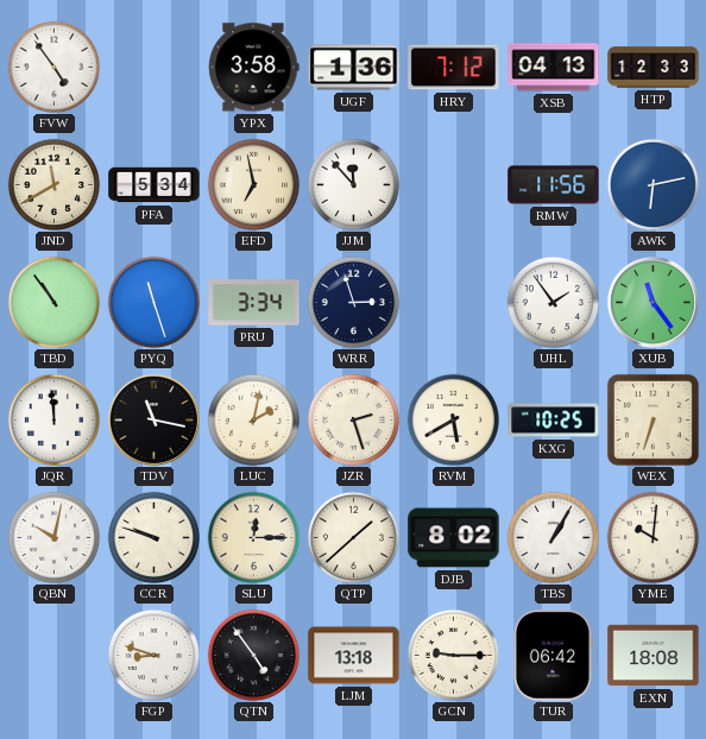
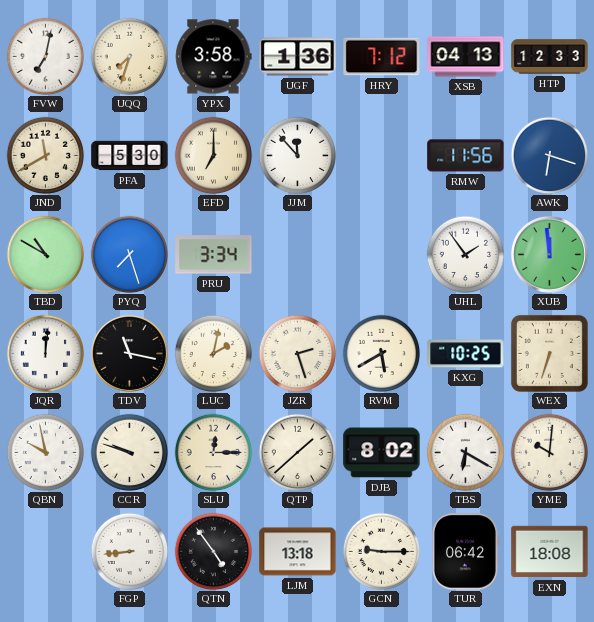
FVW: 4:54 -> 7:02 (45, 56)
UQQ: none -> 7:33 (129, 56)
PFA: 5:34 -> 5:30 (130, 156)
EFD: 6:58 -> 7:00 (213, 155)
AWK: 6:13 -> 6:18 (549, 155)
TBD: 10:54 -> 10:50 (45, 254)
PYQ: 11:27 -> 7:27 (129, 254)
WRR: 2:57 -> none (353, 302)
XUB: 11:24 -> 11:59 (549, 254)
JQR: 11:59 -> 12:01 (45, 353)
QBN: 10:02 -> 9:58 (45, 452)
TBS: 1:05 -> 6:20 (465, 452)
FGP: 8:48 -> 8:44 (129, 551)
